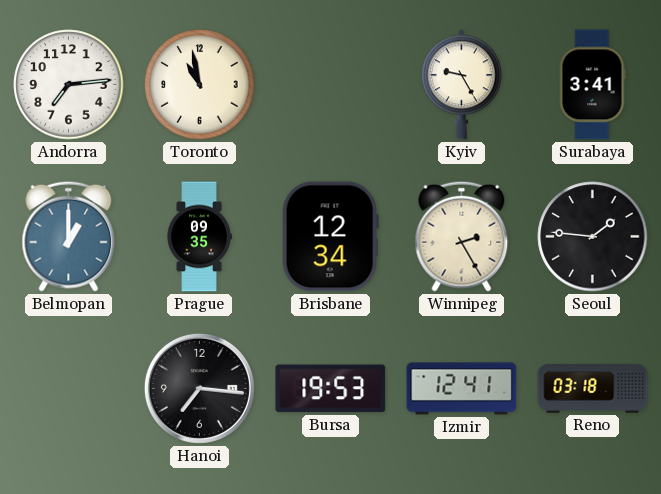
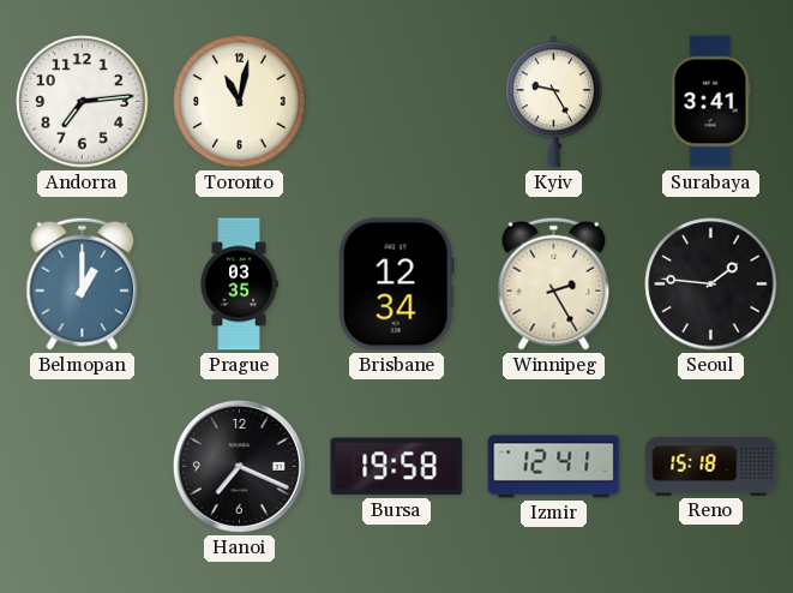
Toronto: 10:58 -> 11:02 (240, 102)
Prague: 09:35 -> 03:35 (239, 284)
Hanoi: 7:16 -> 7:19 (239, 466)
Bursa: 19:53 -> 19:58 (397, 467)
Reno: 03:18 -> 15:18 (711, 467)
